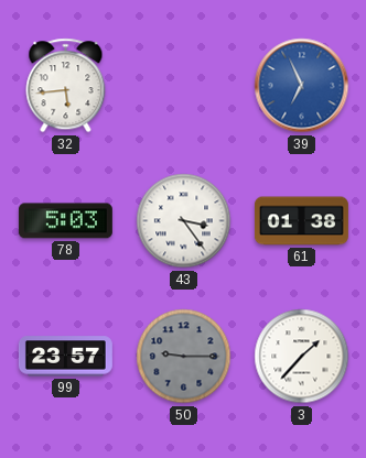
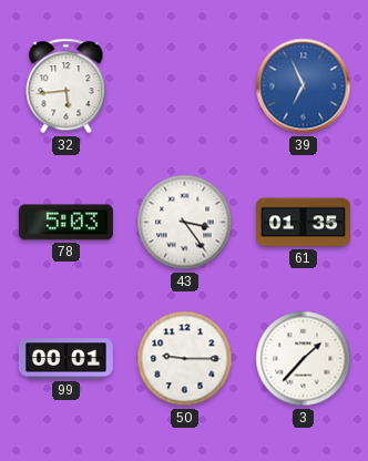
61: 01:38 -> 01:35 (303, 223)
99: 23:57 -> 00:01 (65, 359)
50 dial: grey -> white (185, 359)
